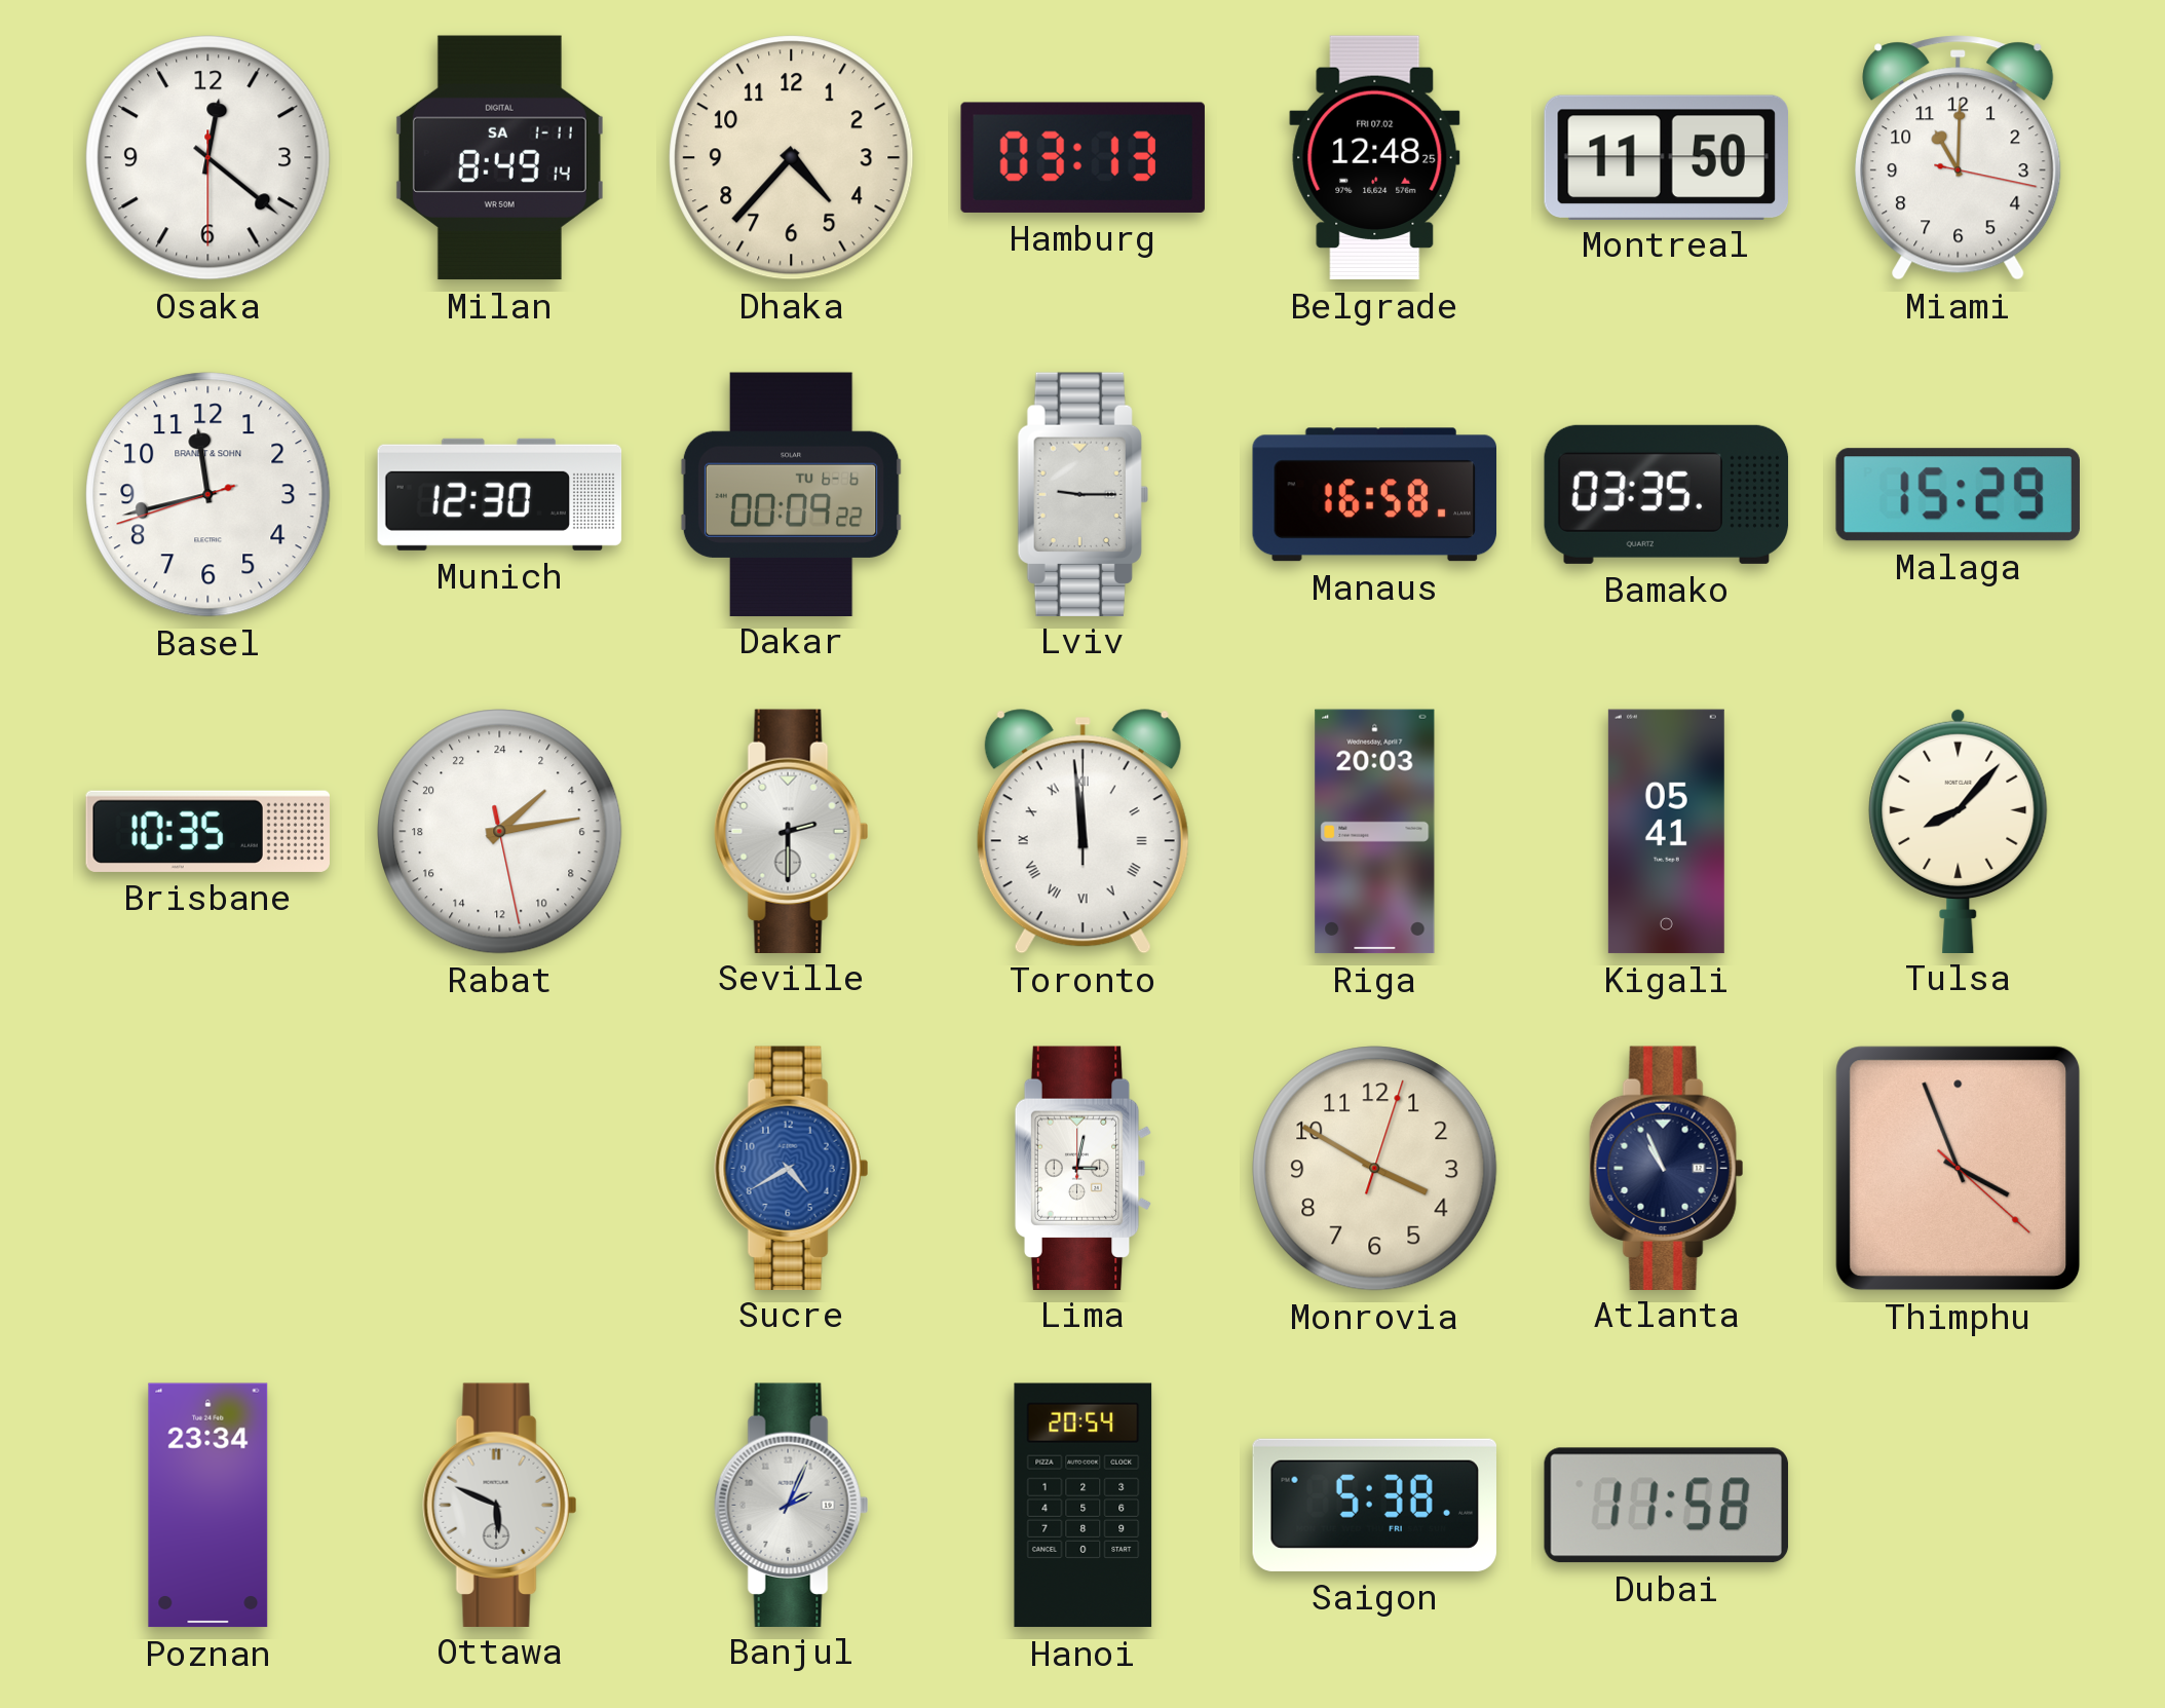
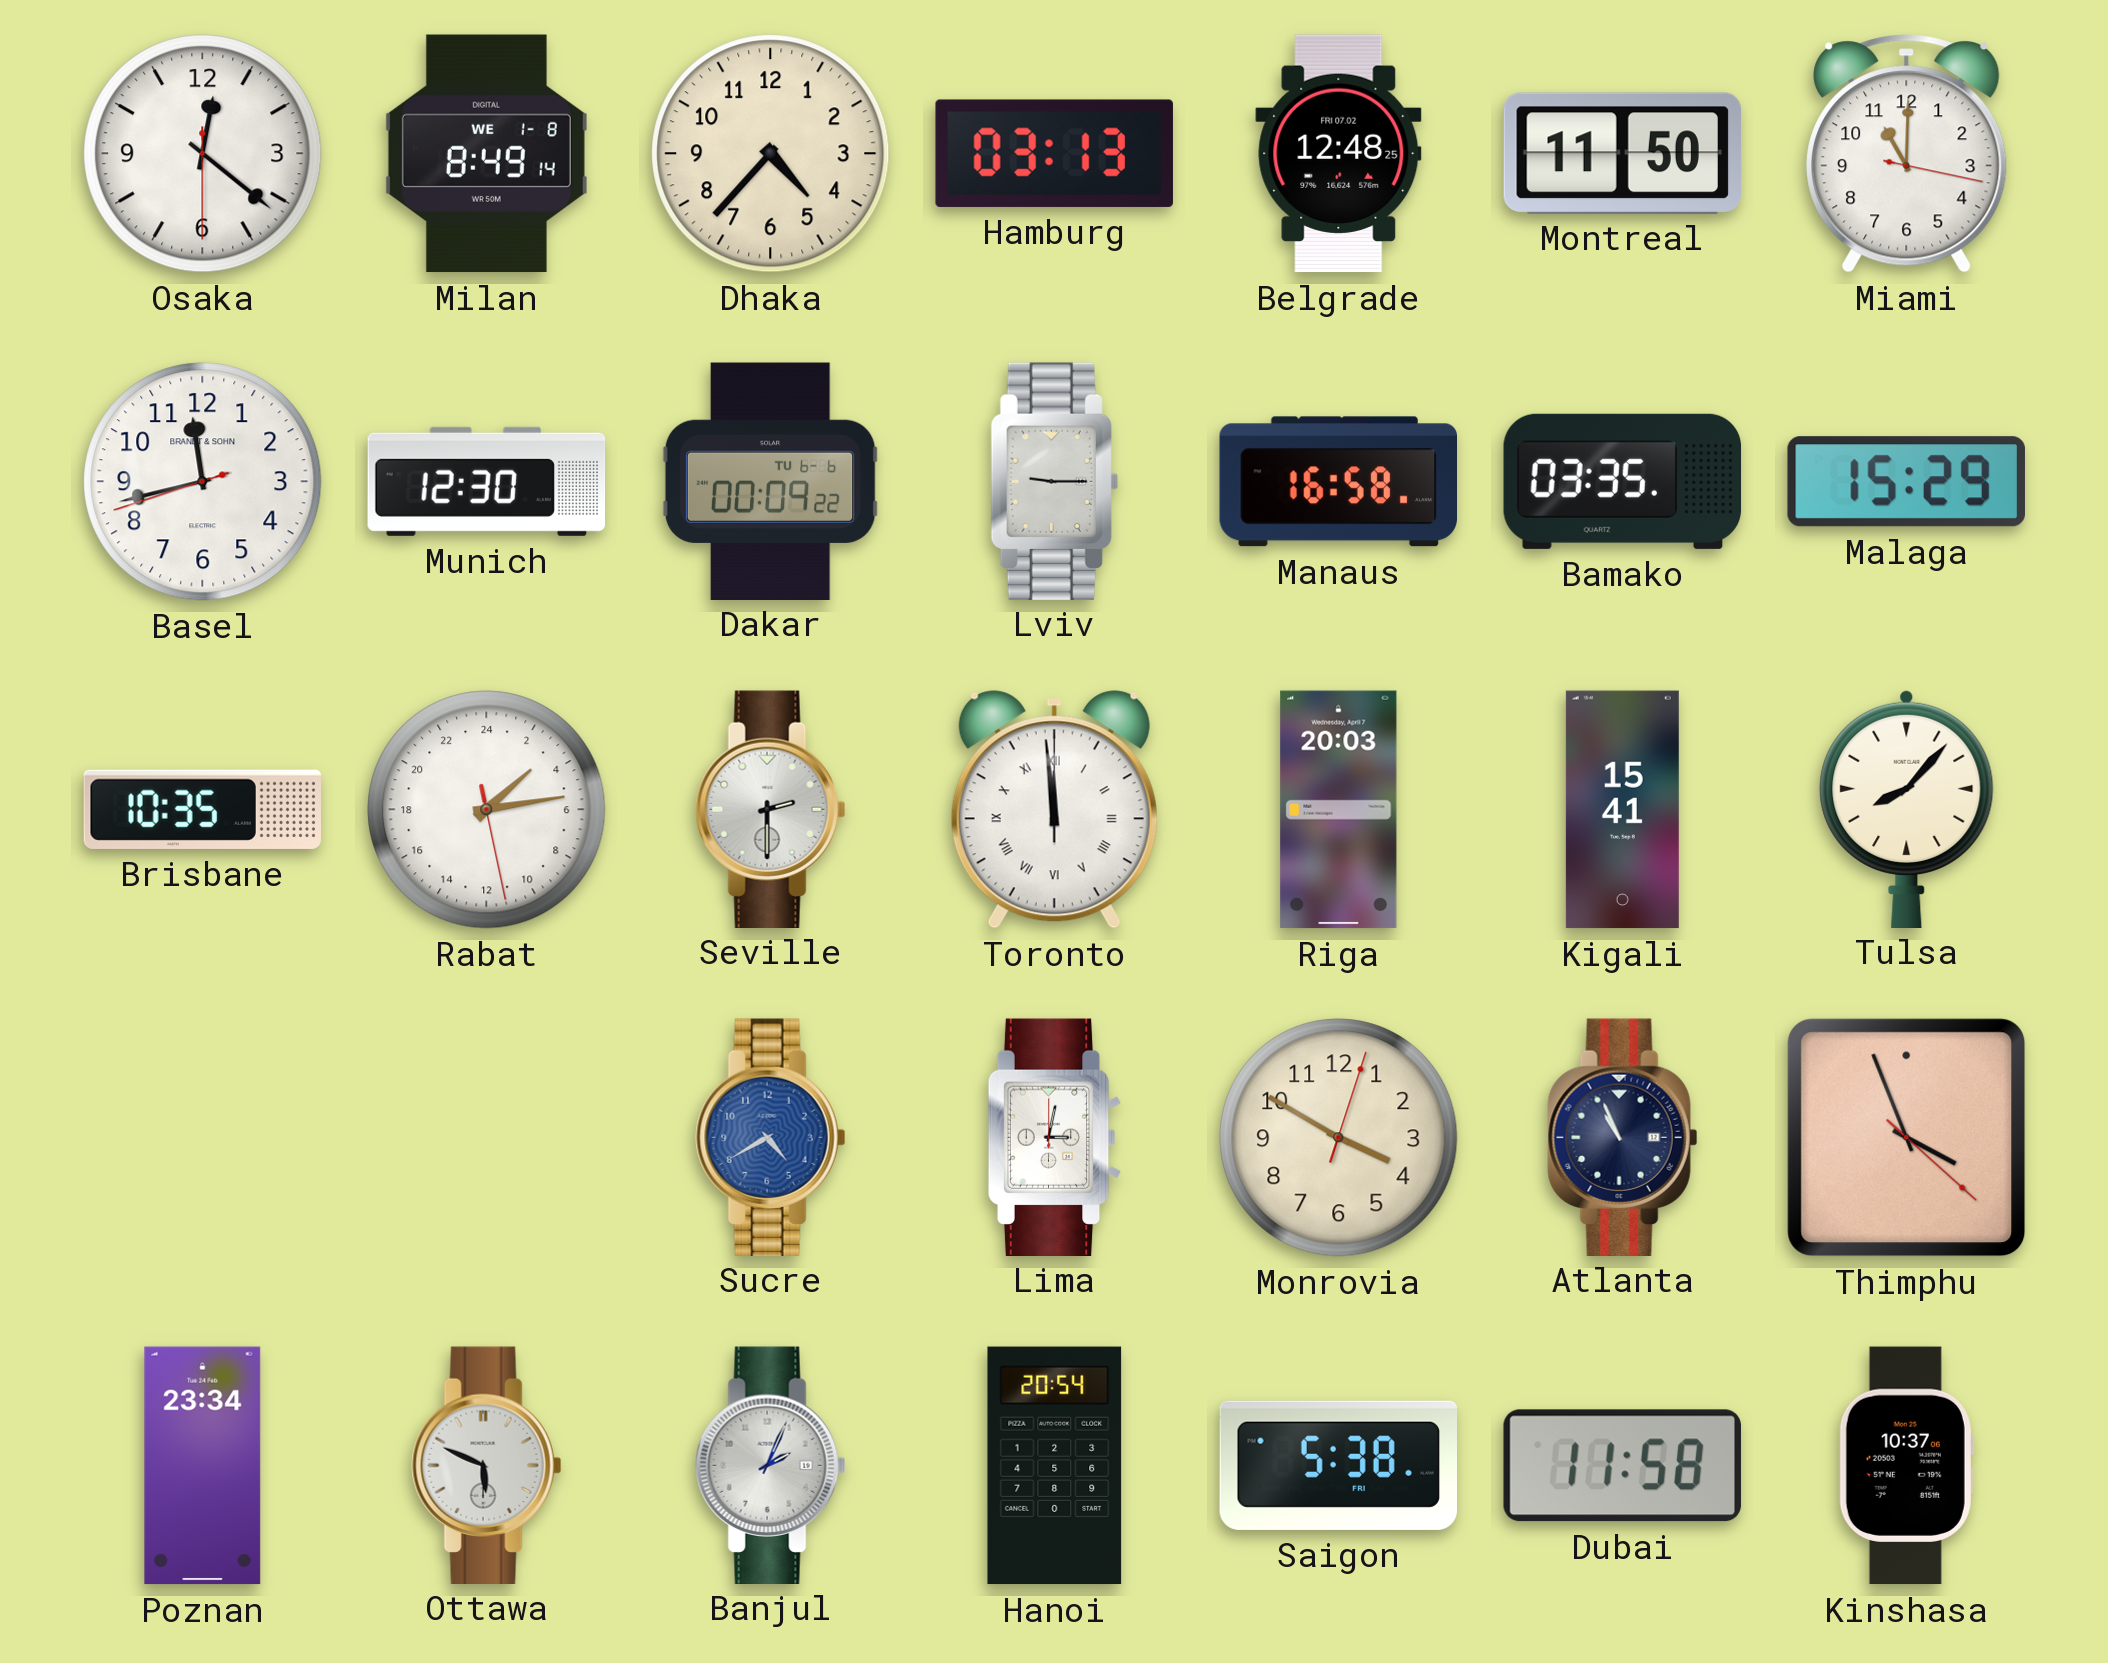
Milan date: SA 1-11 -> WE 1-8 (486, 154)
Kigali: 05:41 -> 15:41 (1622, 810)
Kinshasa: none -> 10:37 (1906, 1466)
